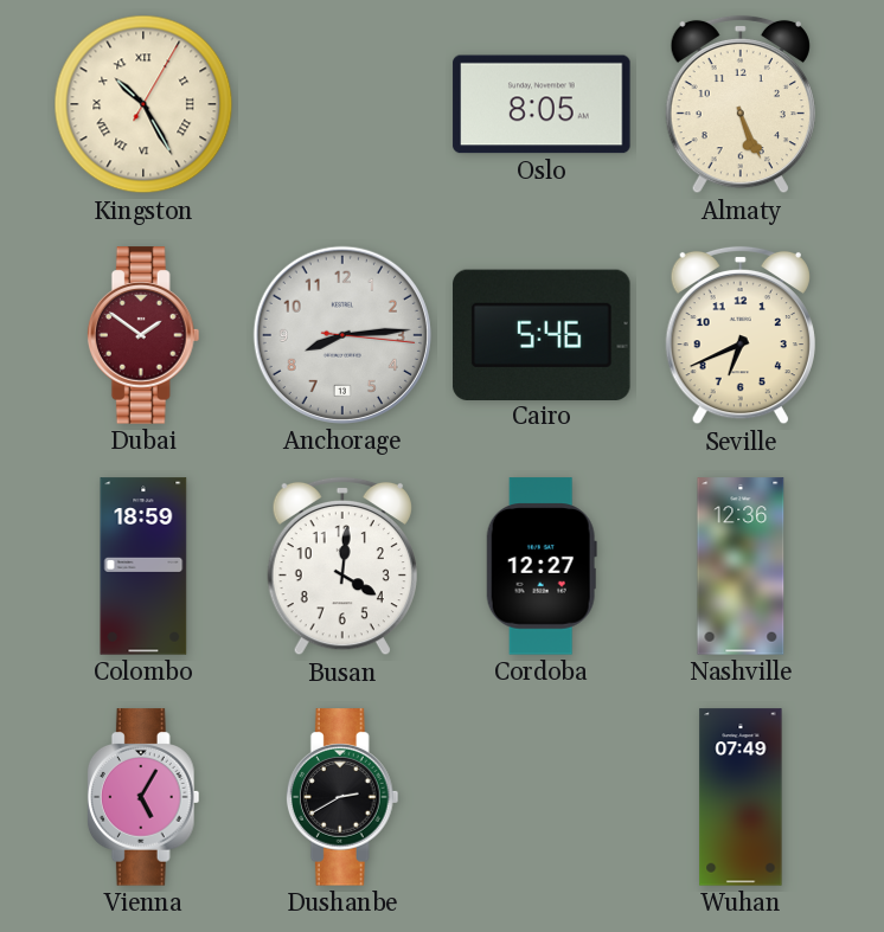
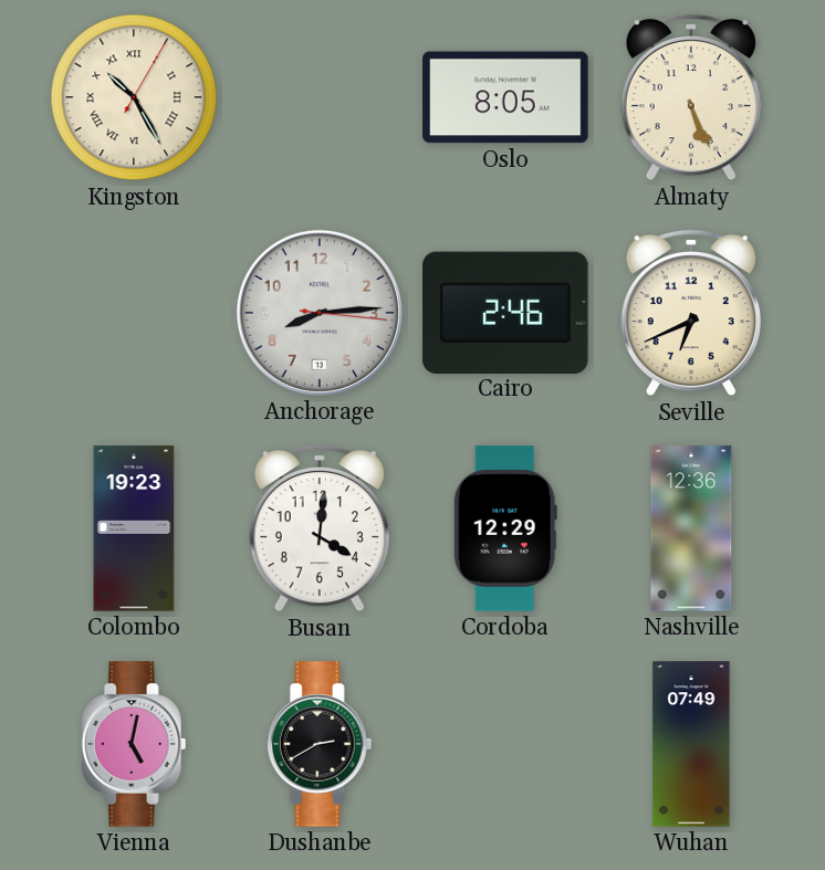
Dubai: 1:51 -> none (143, 335)
Cairo: 5:46 -> 2:46 (505, 312)
Colombo: 18:59 -> 19:23 (134, 528)
Cordoba: 12:27 -> 12:29 (505, 528)
Vienna: 5:05 -> 5:02 (134, 744)
